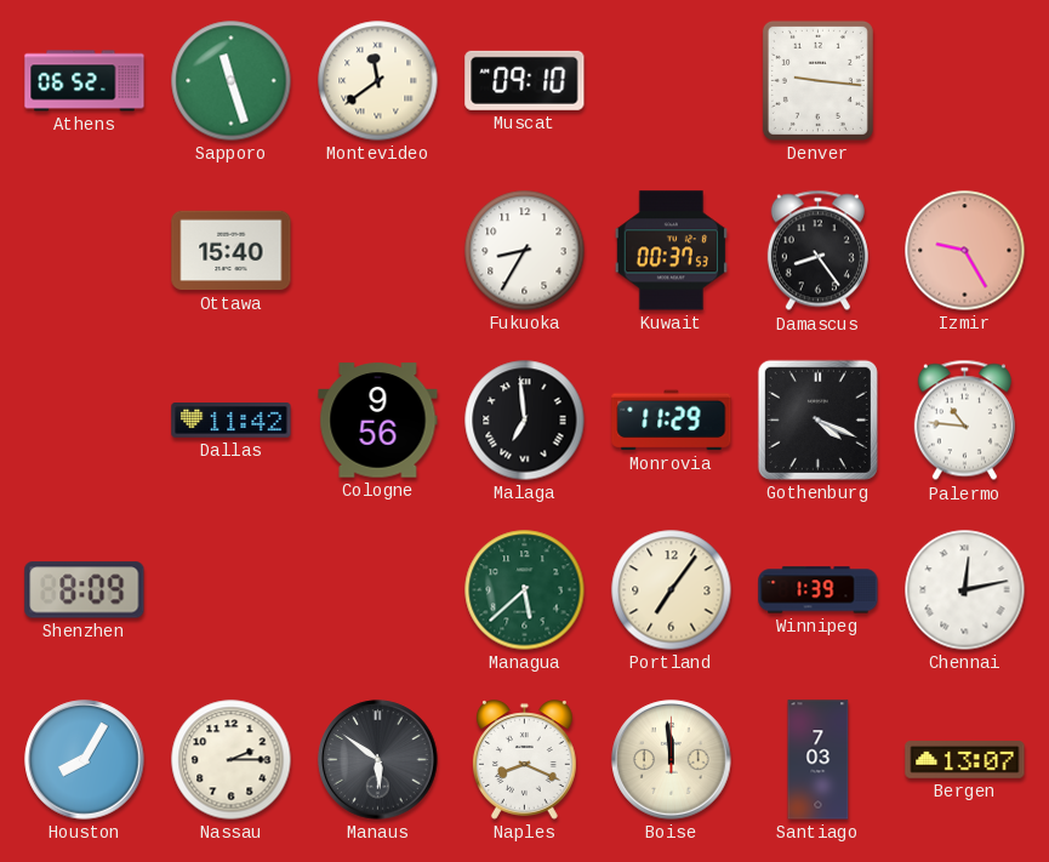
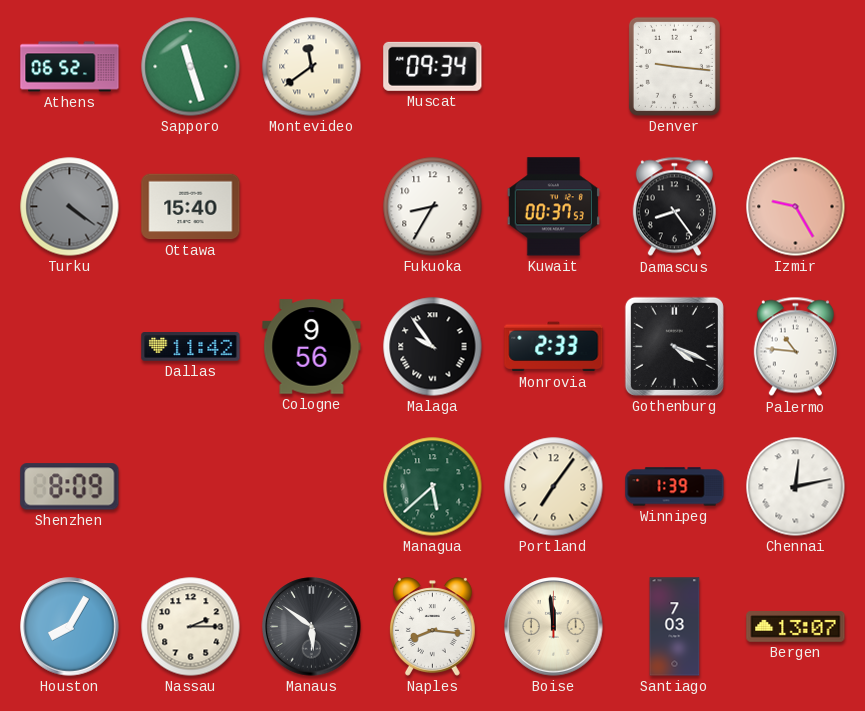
Muscat: 09:10 -> 09:34 (433, 66)
Turku: none -> 4:21 (70, 207)
Malaga: 6:59 -> 9:54 (433, 347)
Monrovia: 11:29 -> 2:33 (554, 347)
Naples: 8:19 -> 8:16 (432, 627)
